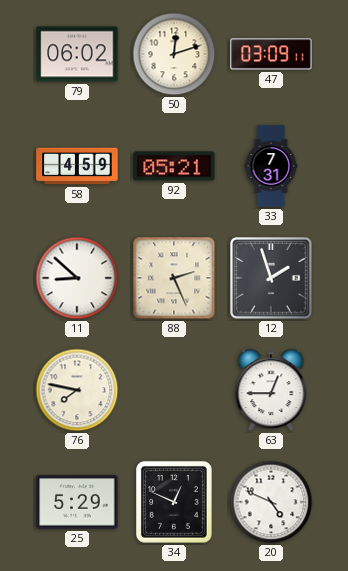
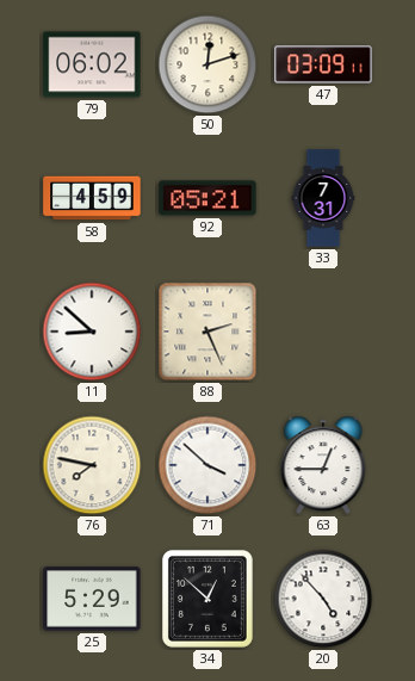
12: 1:57 -> none (271, 278)
71: none -> 3:52 (207, 465)
34: 12:49 -> 12:52 (207, 599)
20: 4:49 -> 4:53 (323, 599)
